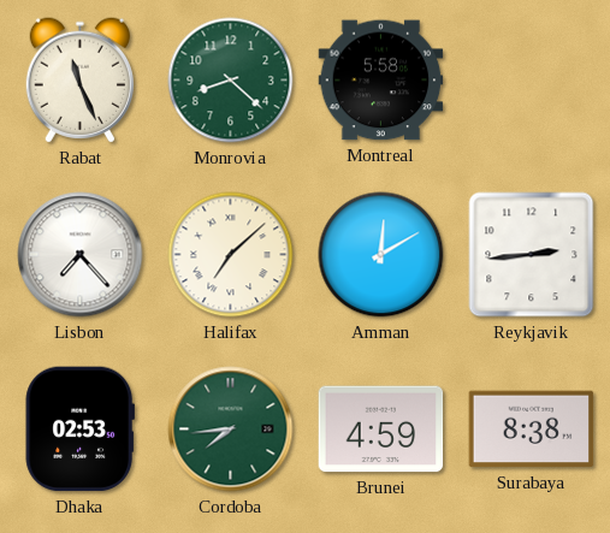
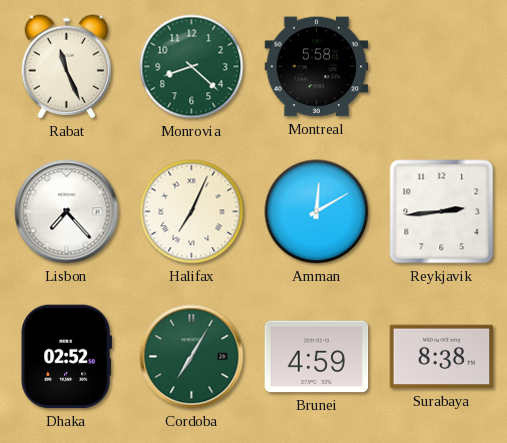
Halifax: 7:08 -> 7:04 (192, 212)
Dhaka: 02:53 -> 02:52 (66, 357)
Cordoba: 7:44 -> 7:05 (192, 357)
